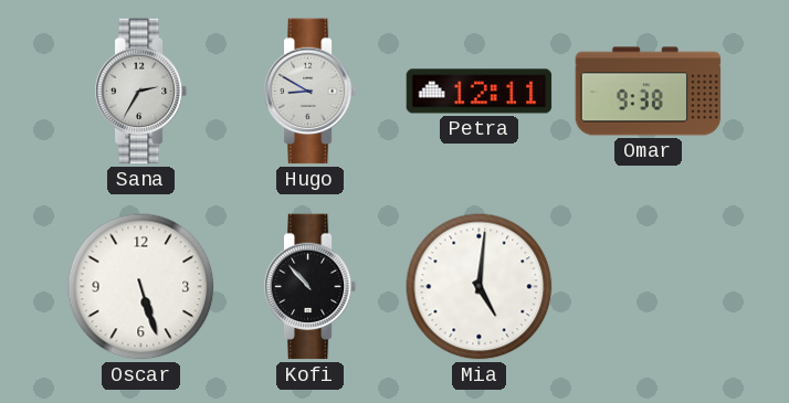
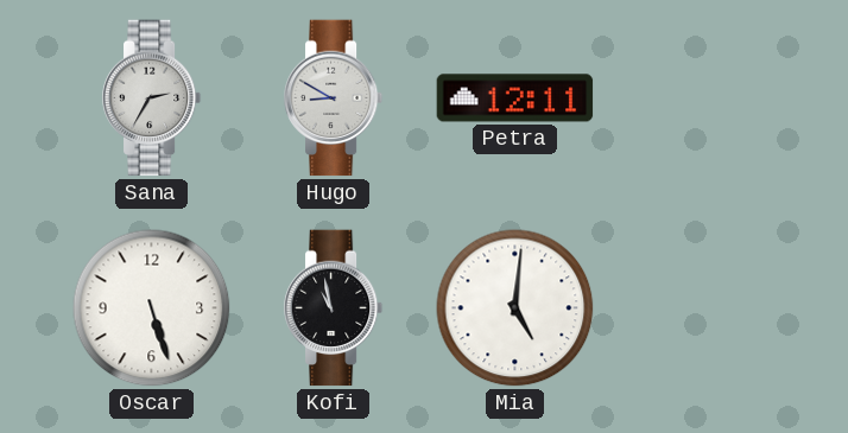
Omar: 9:38 -> none (649, 92)
Kofi: 10:53 -> 10:58 (334, 308)
